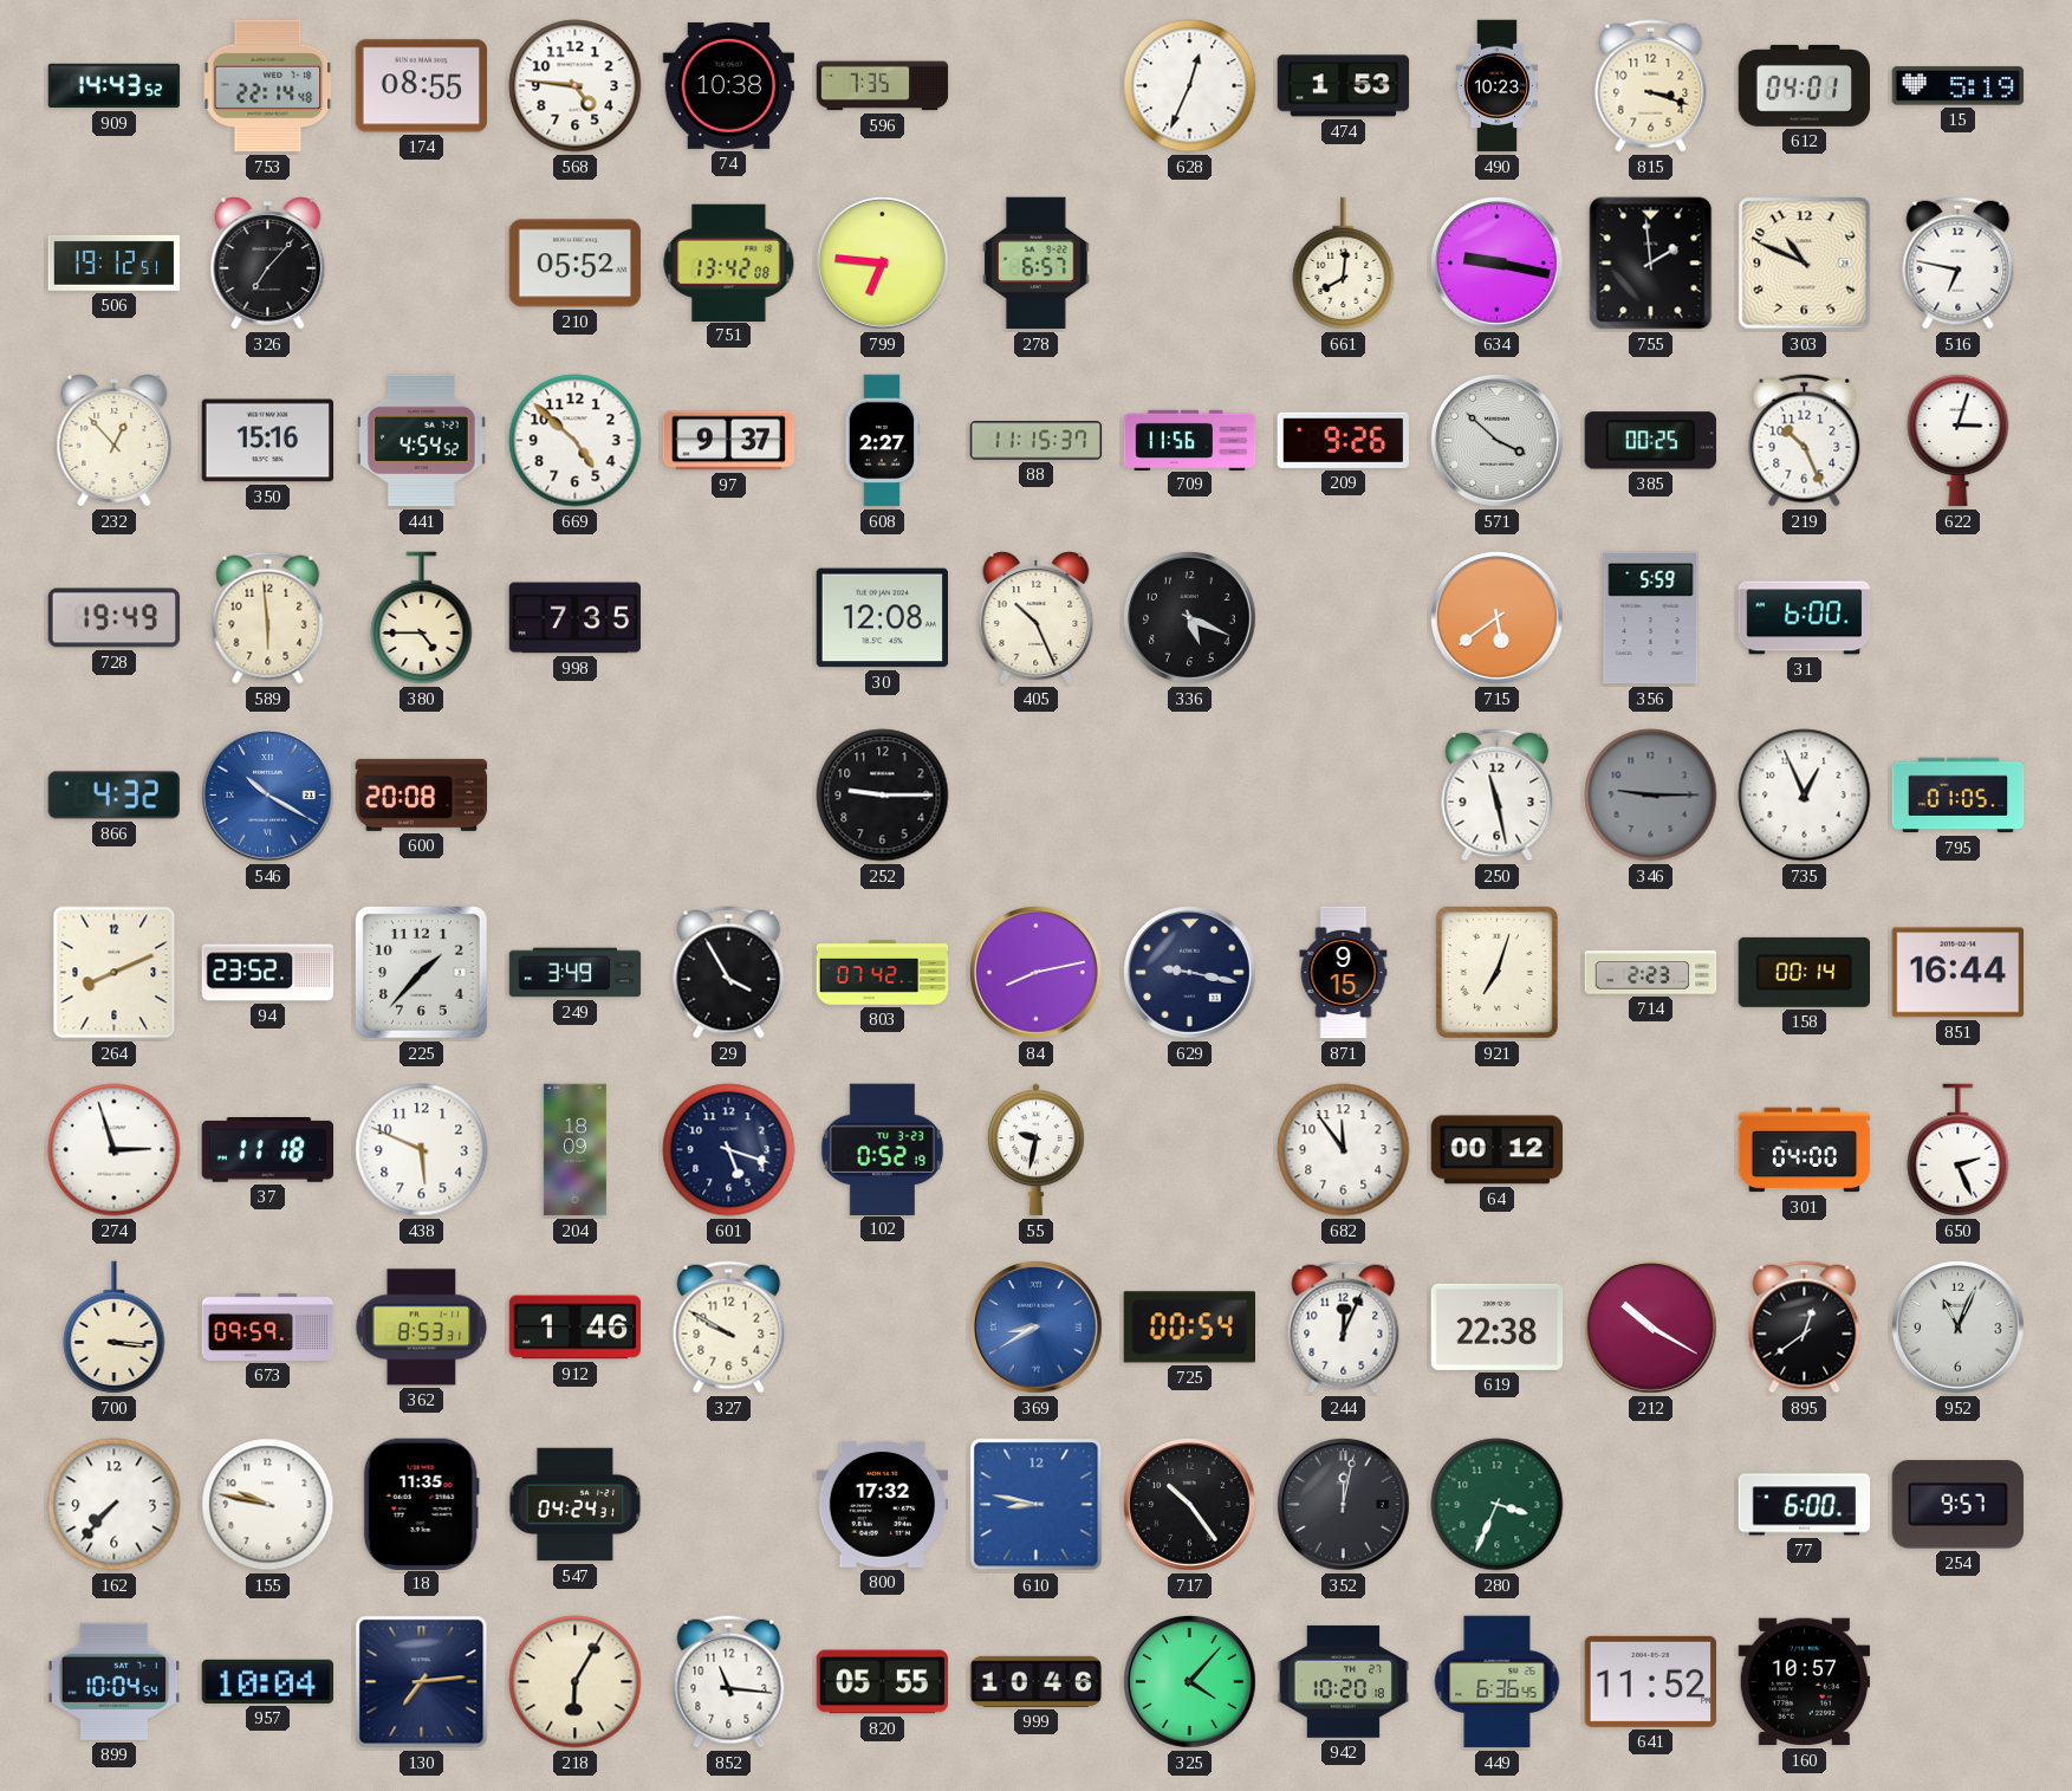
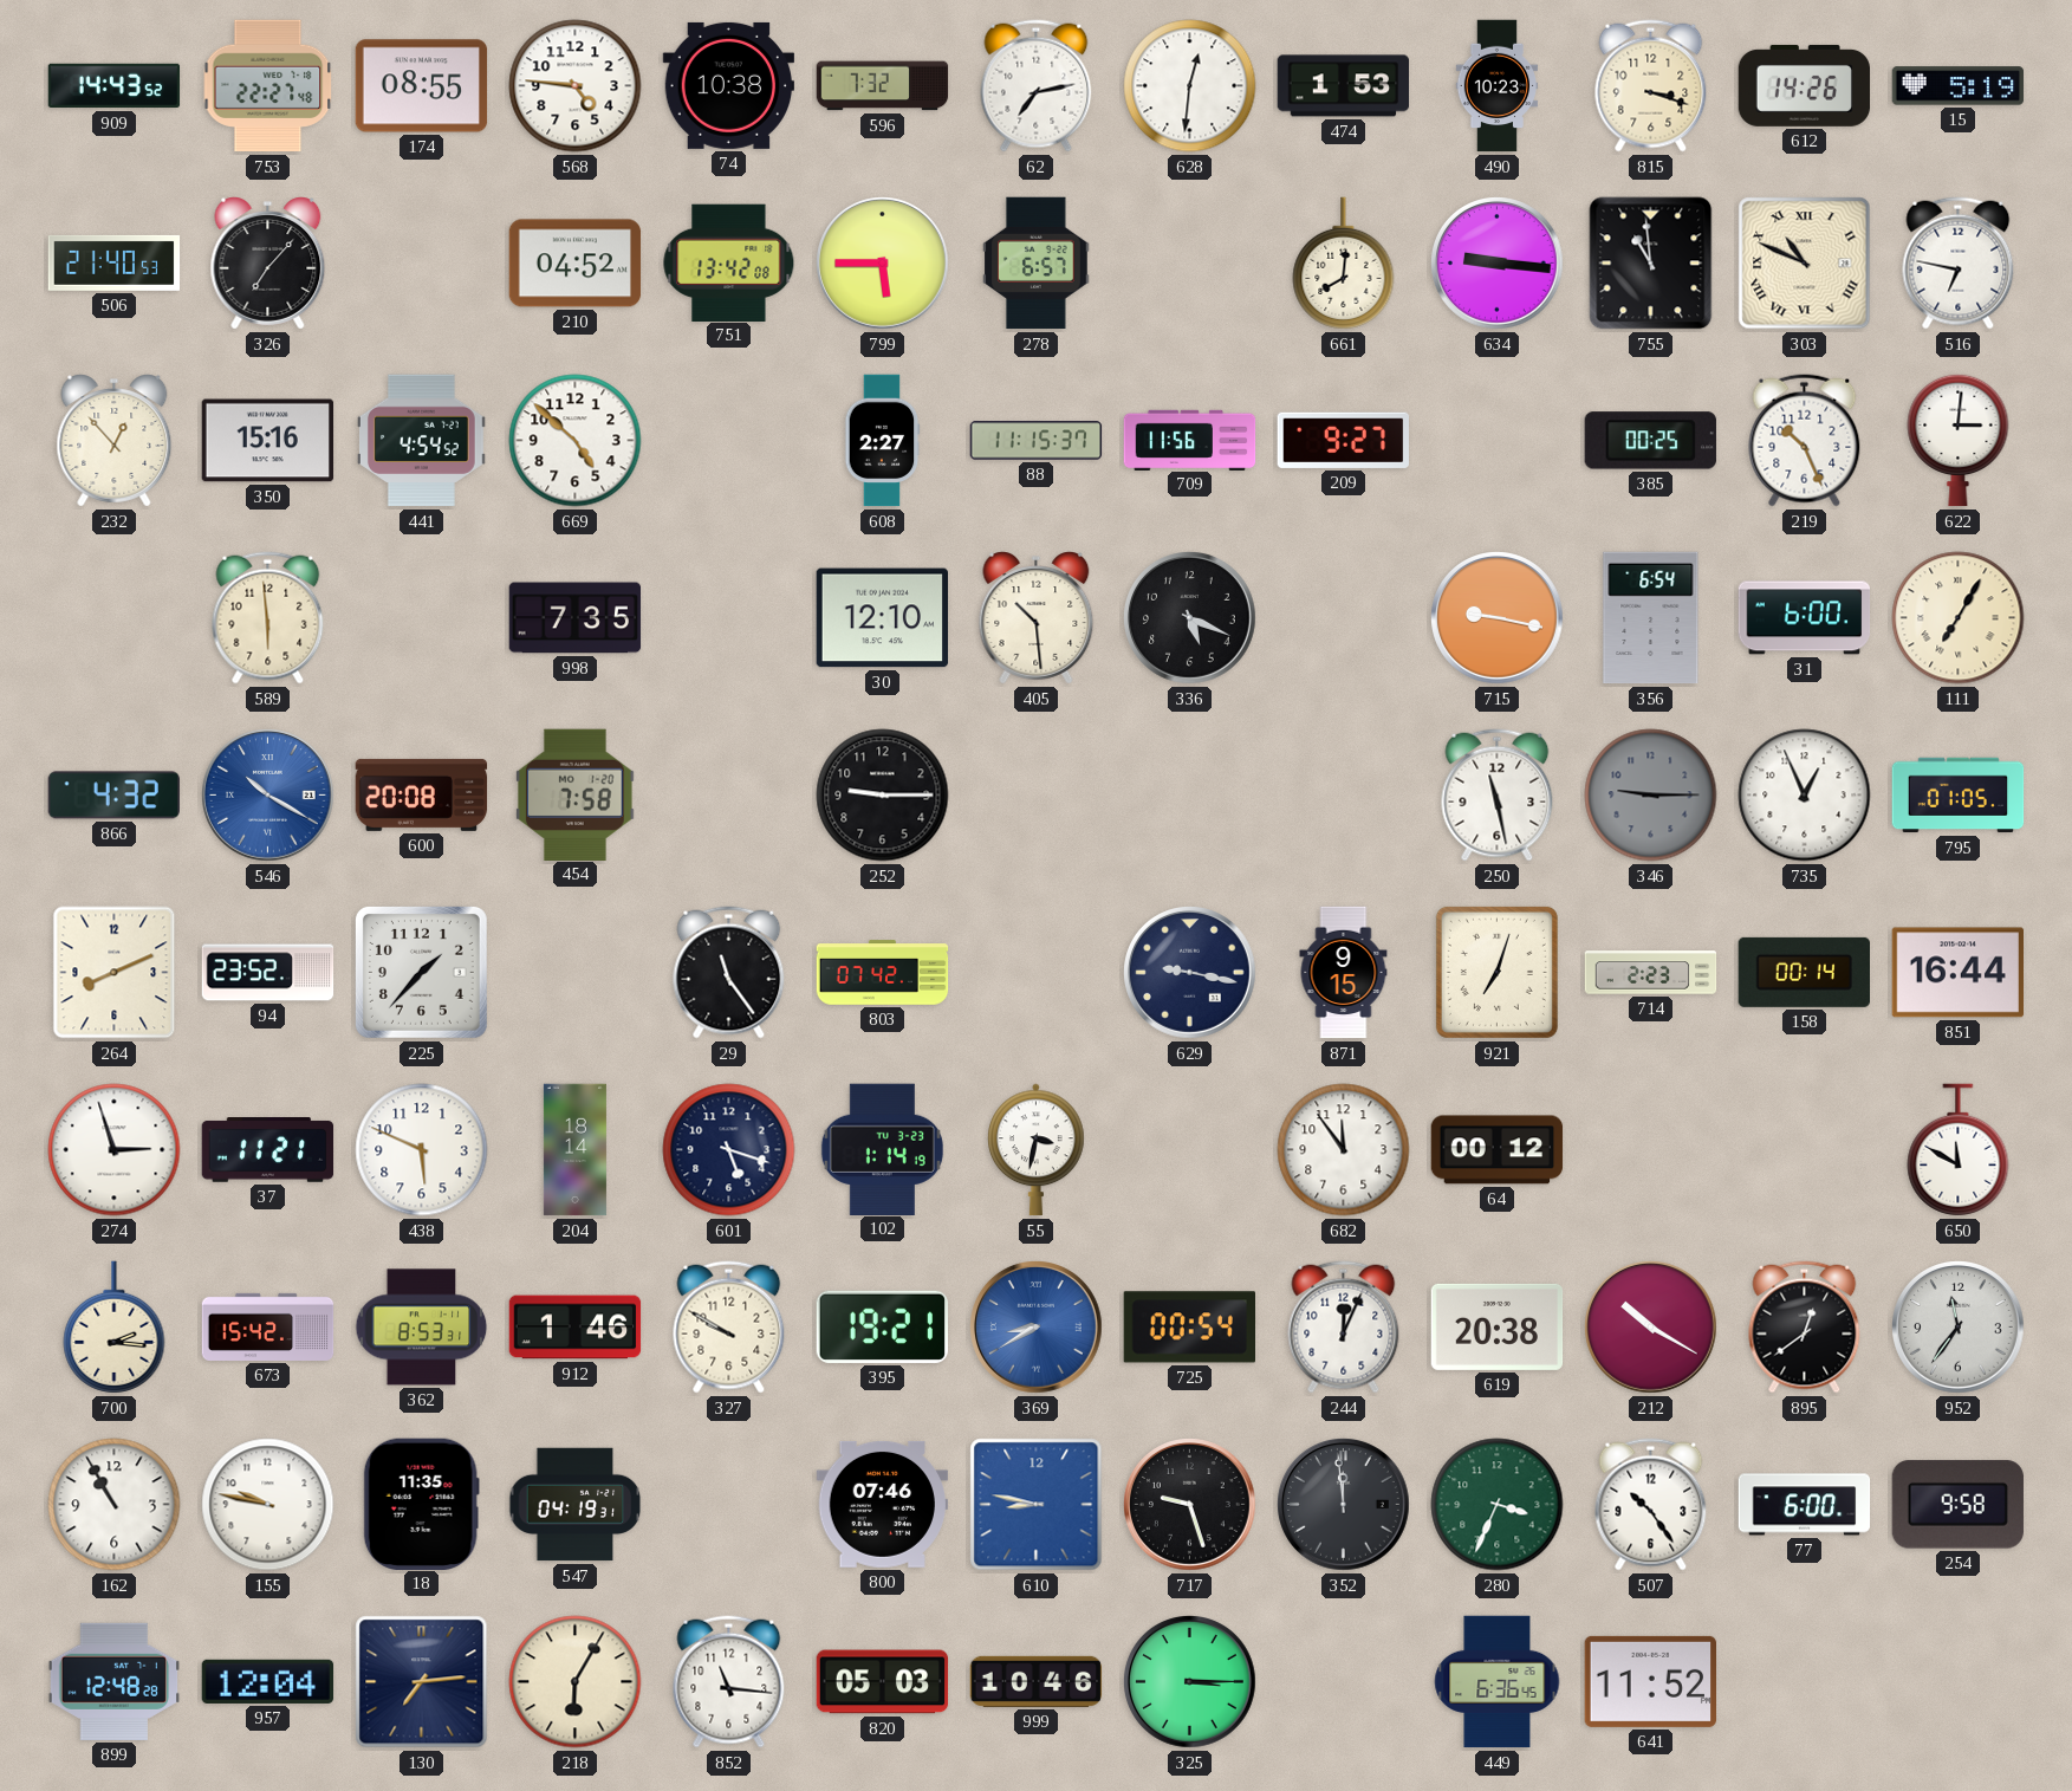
753: 22:14 -> 22:27 (268, 86)
596: 7:35 -> 7:32 (883, 86)
62: none -> 7:13 (1037, 86)
628: 12:34 -> 12:31 (1190, 86)
612: 04:01 -> 14:26 (1805, 85)
506: 19:12 -> 21:40 (115, 262)
210: 05:52 -> 04:52 (576, 264)
799: 6:46 -> 5:45 (883, 264)
634: 9:17 -> 9:16 (1498, 264)
755: 1:59 -> 10:59 (1651, 264)
303 numerals: Arabic -> Roman (1805, 264)
97: 9:37 -> none (729, 441)
209: 9:26 -> 9:27 (1343, 440)
571: 3:52 -> none (1498, 441)
622: 3:03 -> 3:01 (1959, 440)
728: 19:49 -> none (115, 618)
380: 4:45 -> none (422, 618)
30: 12:08 -> 12:10 (882, 618)
405: 10:26 -> 10:29 (1037, 618)
715: 5:39 -> 9:17 (1498, 618)
356: 5:59 -> 6:54 (1651, 618)
111: none -> 7:05 (1959, 618)
454: none -> 7:58 (576, 794)
249: 3:49 -> none (576, 973)
29: 3:55 -> 11:24 (729, 973)
84: 8:13 -> none (1037, 973)
37: 11:18 -> 11:21 (268, 1150)
204: 18:09 -> 18:14 (574, 1150)
102: 0:52 -> 1:14 (882, 1149)
55: 9:32 -> 3:32 (1037, 1150)
301: 04:00 -> none (1805, 1150)
650: 2:26 -> 11:50 (1959, 1150)
700: 3:16 -> 2:16 (115, 1328)
673: 09:59 -> 15:42 (268, 1326)
395: none -> 19:21 (882, 1326)
619: 22:38 -> 20:38 (1498, 1326)
952: 11:04 -> 11:36 (1959, 1328)
162: 7:37 -> 10:55 (115, 1505)
547: 04:24 -> 04:19 (576, 1505)
800: 17:32 -> 07:46 (882, 1504)
717: 10:24 -> 9:27 (1190, 1505)
352: 12:02 -> 11:59 (1344, 1505)
507: none -> 10:24 (1651, 1505)
254: 9:57 -> 9:58 (1957, 1505)
899: 10:04 -> 12:48 (115, 1681)
957: 10:04 -> 12:04 (268, 1681)
820: 05:55 -> 05:03 (883, 1682)
325: 4:07 -> 3:15 (1190, 1682)
942: 10:20 -> none (1344, 1681)
160: 10:57 -> none (1805, 1682)
